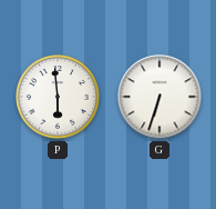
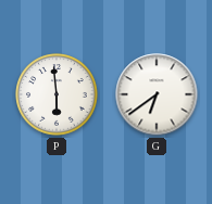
G: 6:33 -> 6:39 (157, 94)
